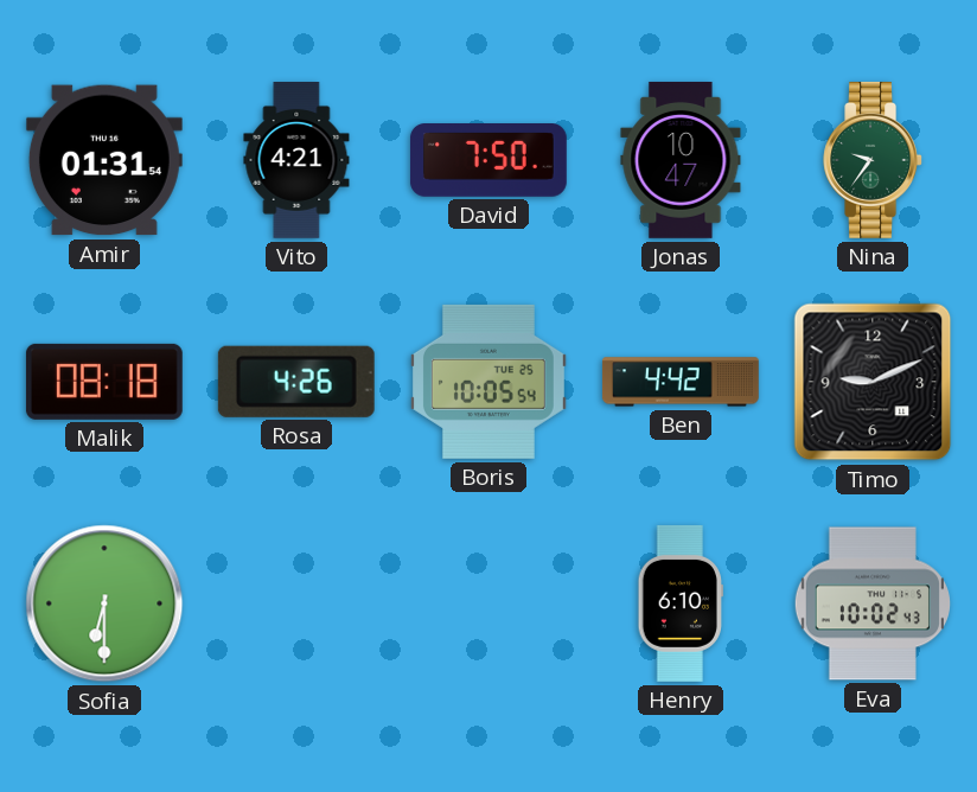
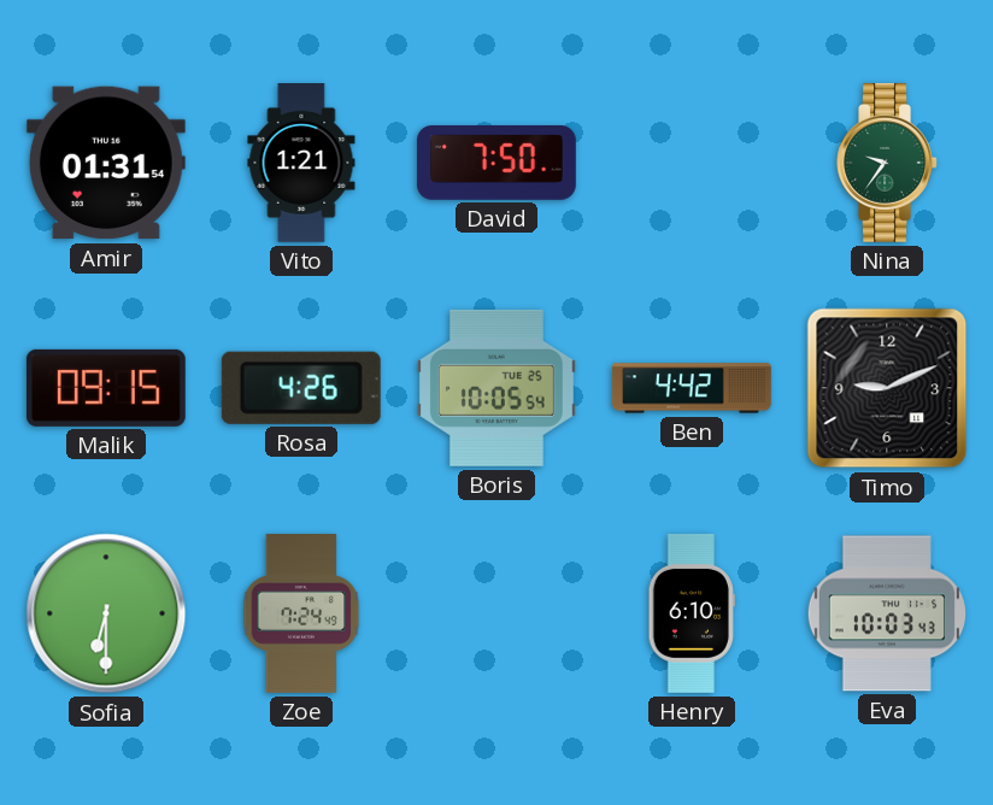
Vito: 4:21 -> 1:21 (301, 164)
Jonas: 10:47 -> none (681, 160)
Malik: 08:18 -> 09:15 (106, 388)
Zoe: none -> 7:24 (301, 615)
Eva: 10:02 -> 10:03 (886, 613)
